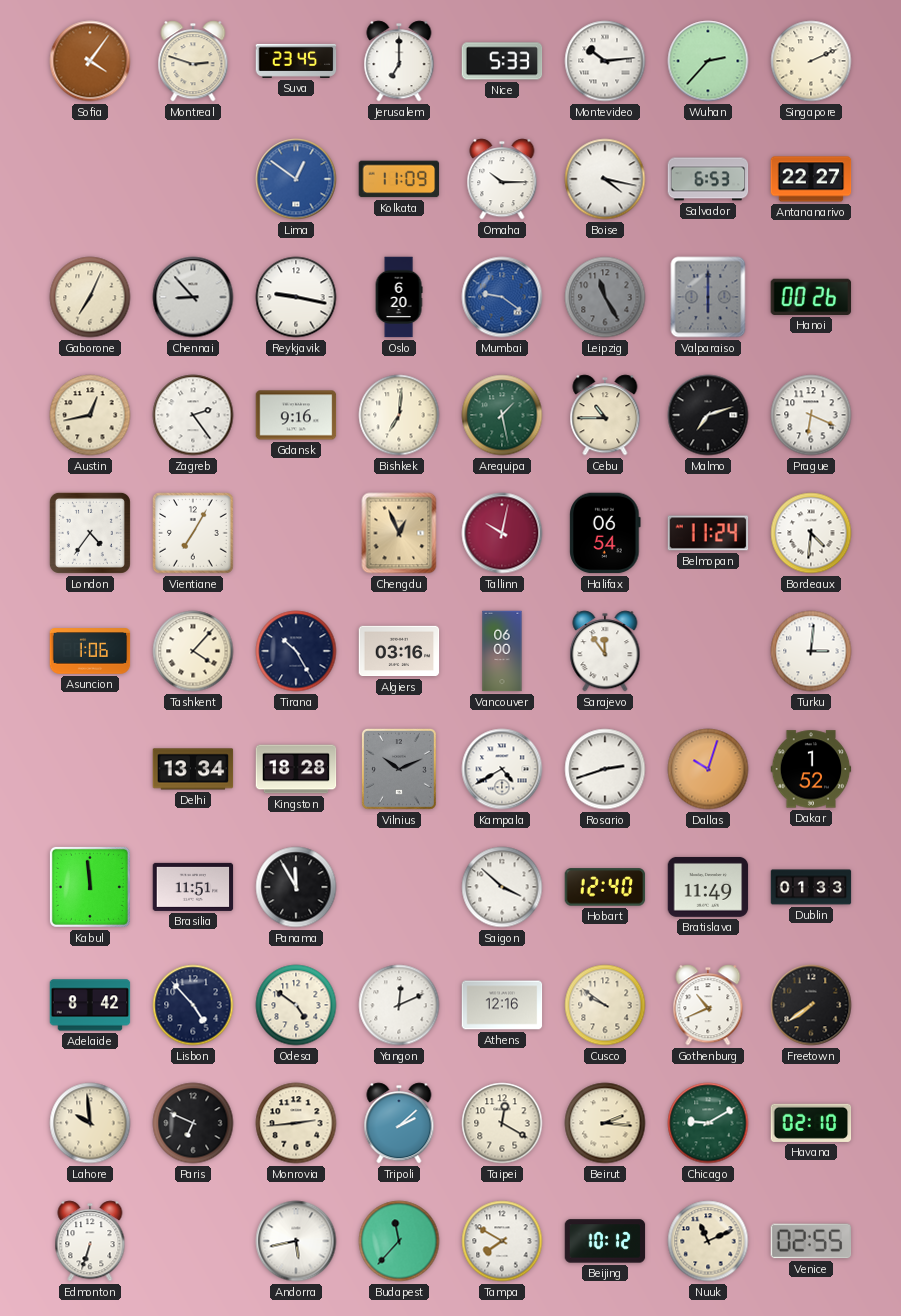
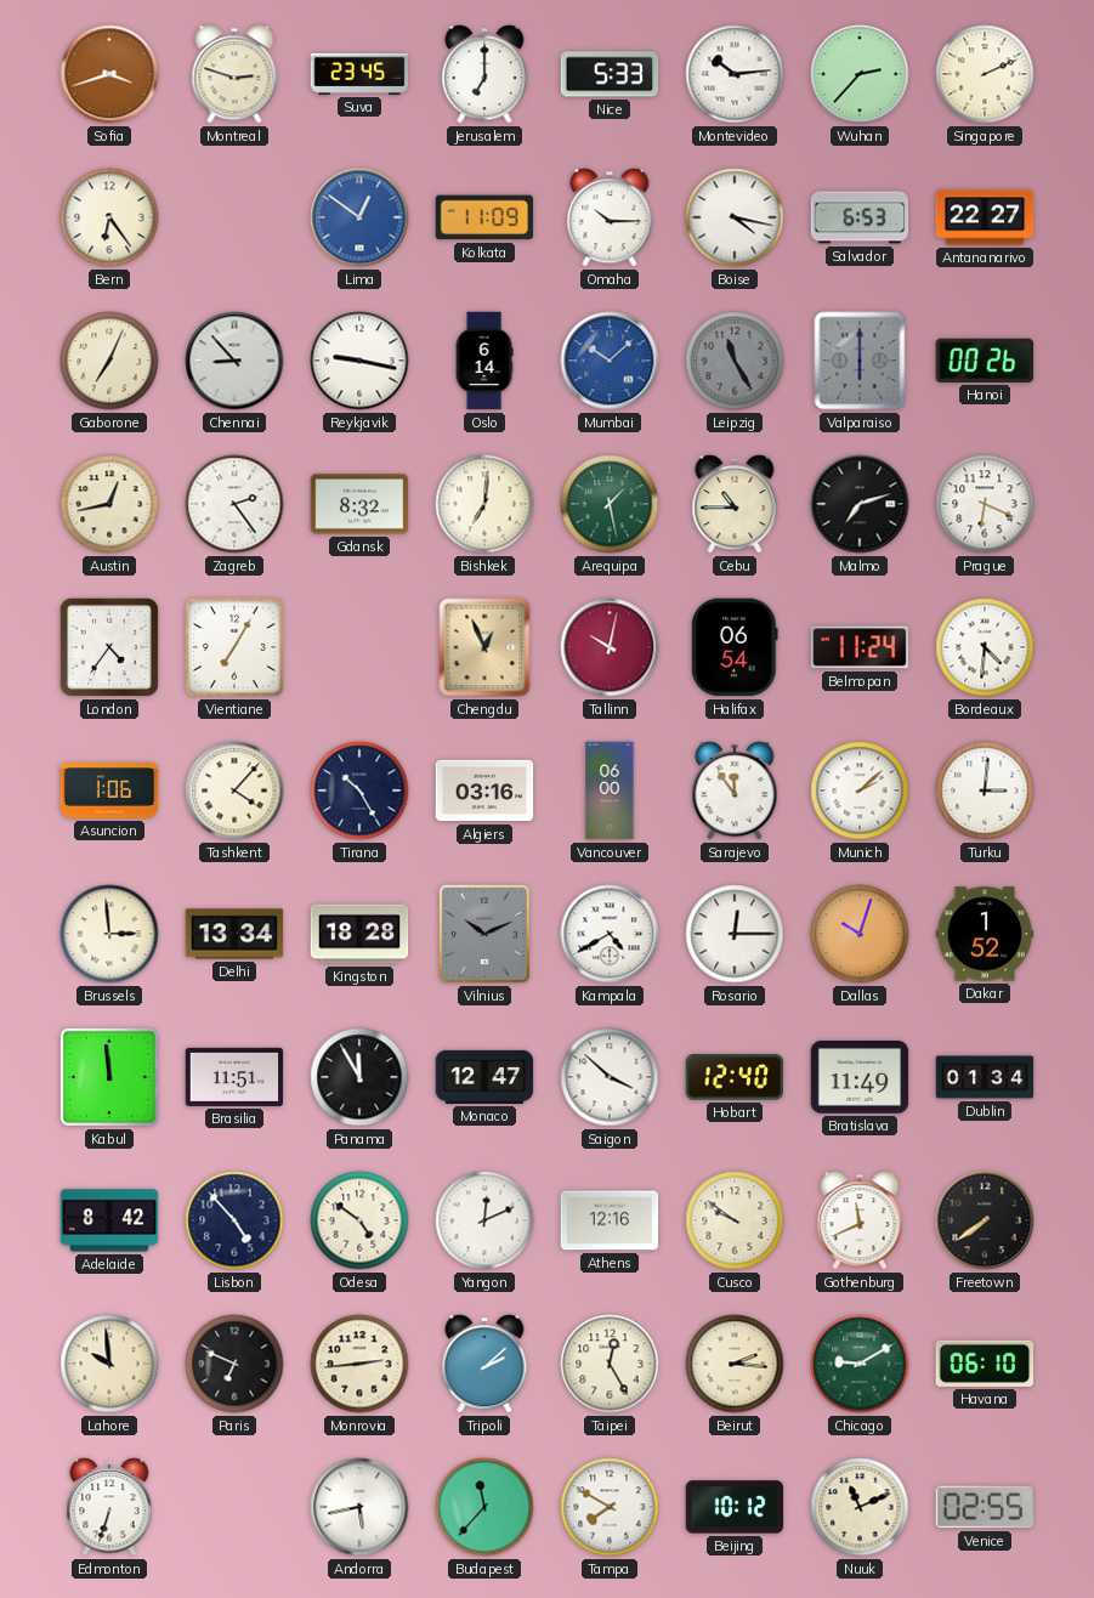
Sofia: 4:06 -> 3:42 (109, 74)
Bern: none -> 6:24 (109, 217)
Oslo: 6:20 -> 6:14 (484, 361)
Mumbai: 9:21 -> 10:08 (610, 361)
Gdansk: 9:16 -> 8:32 (359, 504)
Munich: none -> 2:08 (860, 790)
Brussels: none -> 2:59 (109, 934)
Rosario: 2:42 -> 12:15 (735, 934)
Monaco: none -> 12:47 (484, 1077)
Dublin: 01:33 -> 01:34 (985, 1077)
Gothenburg: 10:41 -> 11:41 (860, 1220)
Taipei: 12:20 -> 12:25 (610, 1364)
Havana: 02:10 -> 06:10 (985, 1364)
